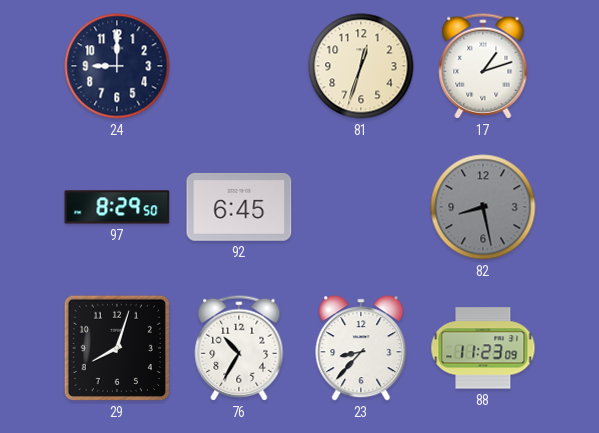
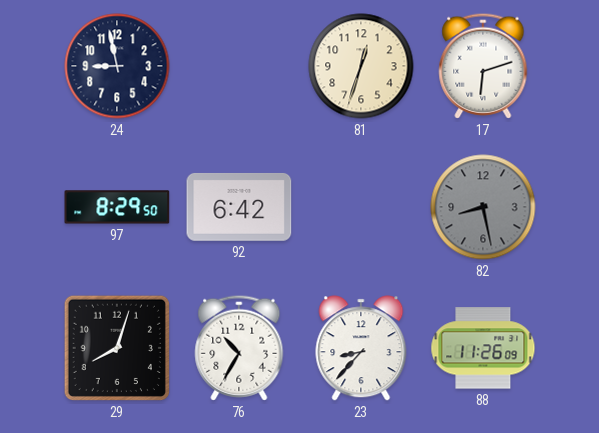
24: 9:00 -> 8:58 (117, 66)
17: 1:12 -> 6:12 (483, 66)
92: 6:45 -> 6:42 (239, 207)
88: 11:23 -> 11:26 (483, 348)
